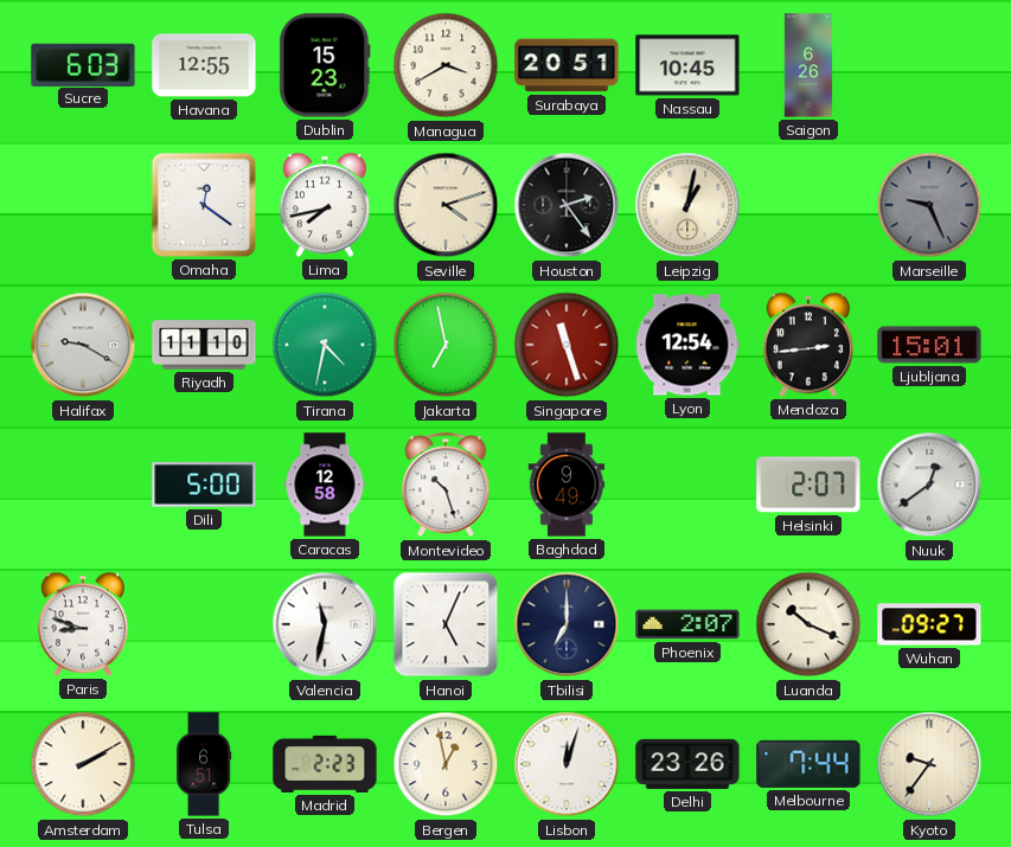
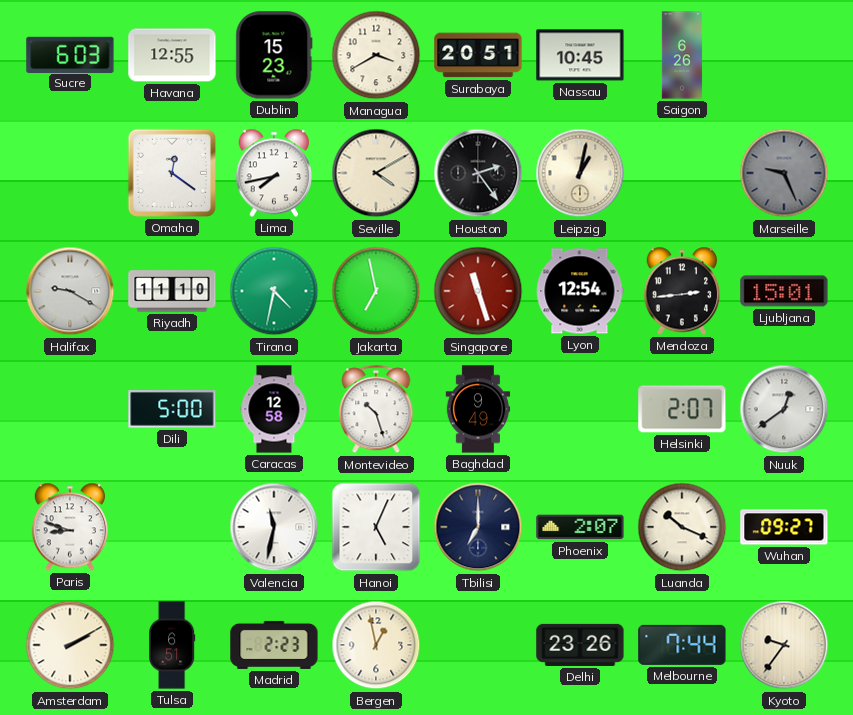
Seville: 4:12 -> 4:10 (376, 173)
Lisbon: 12:03 -> none (567, 764)
